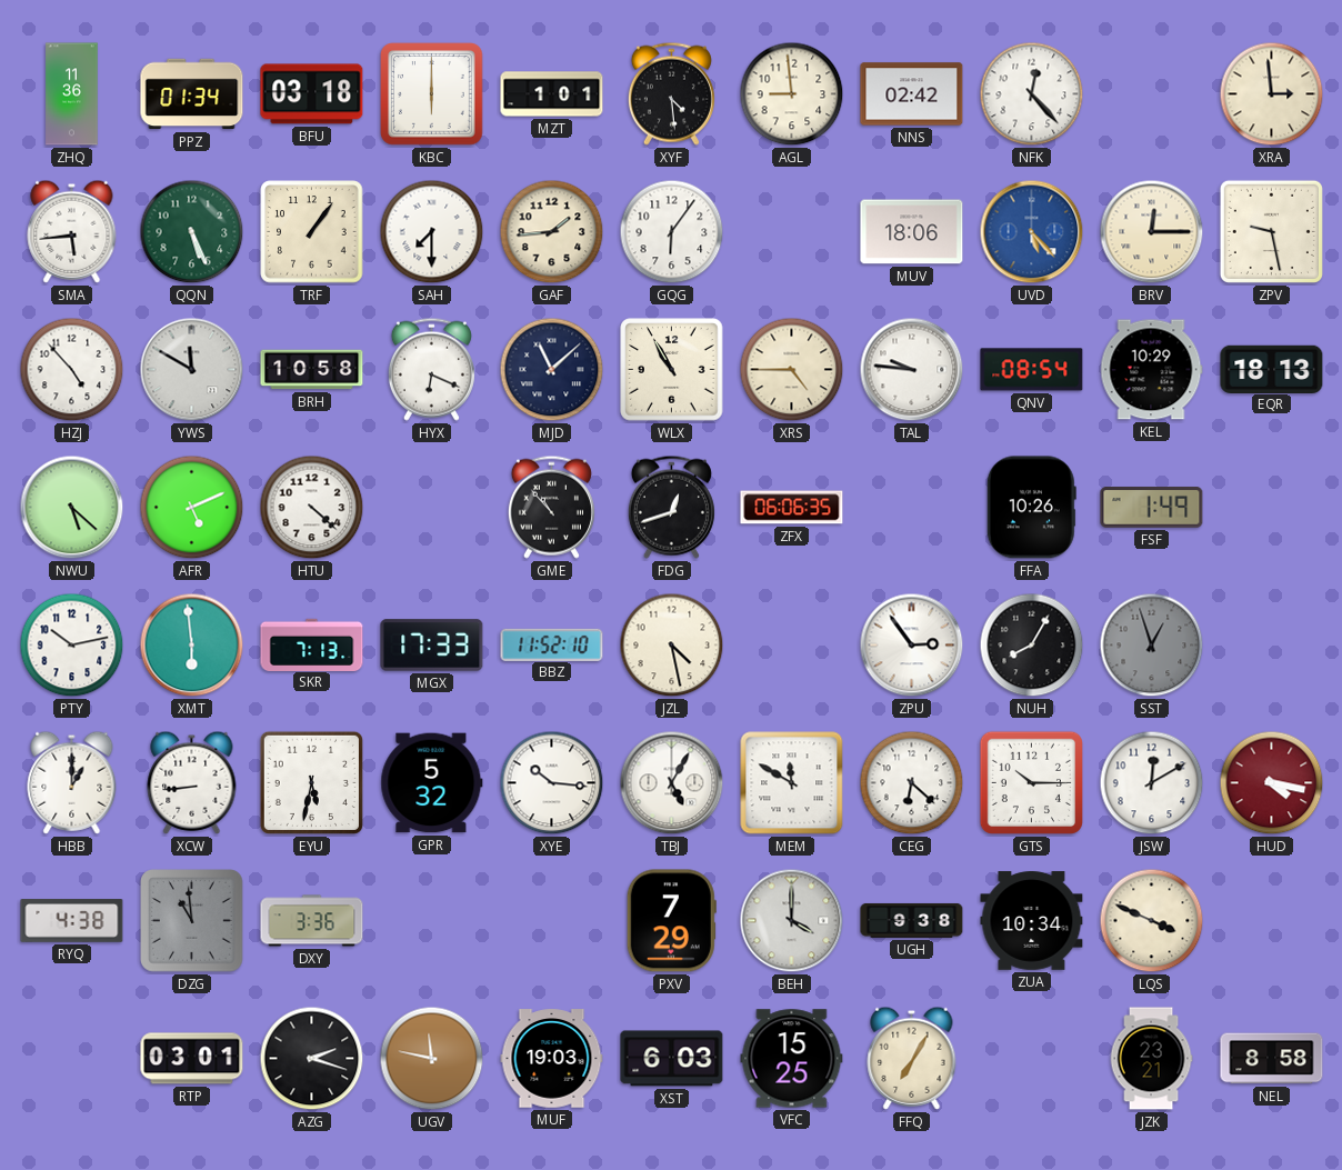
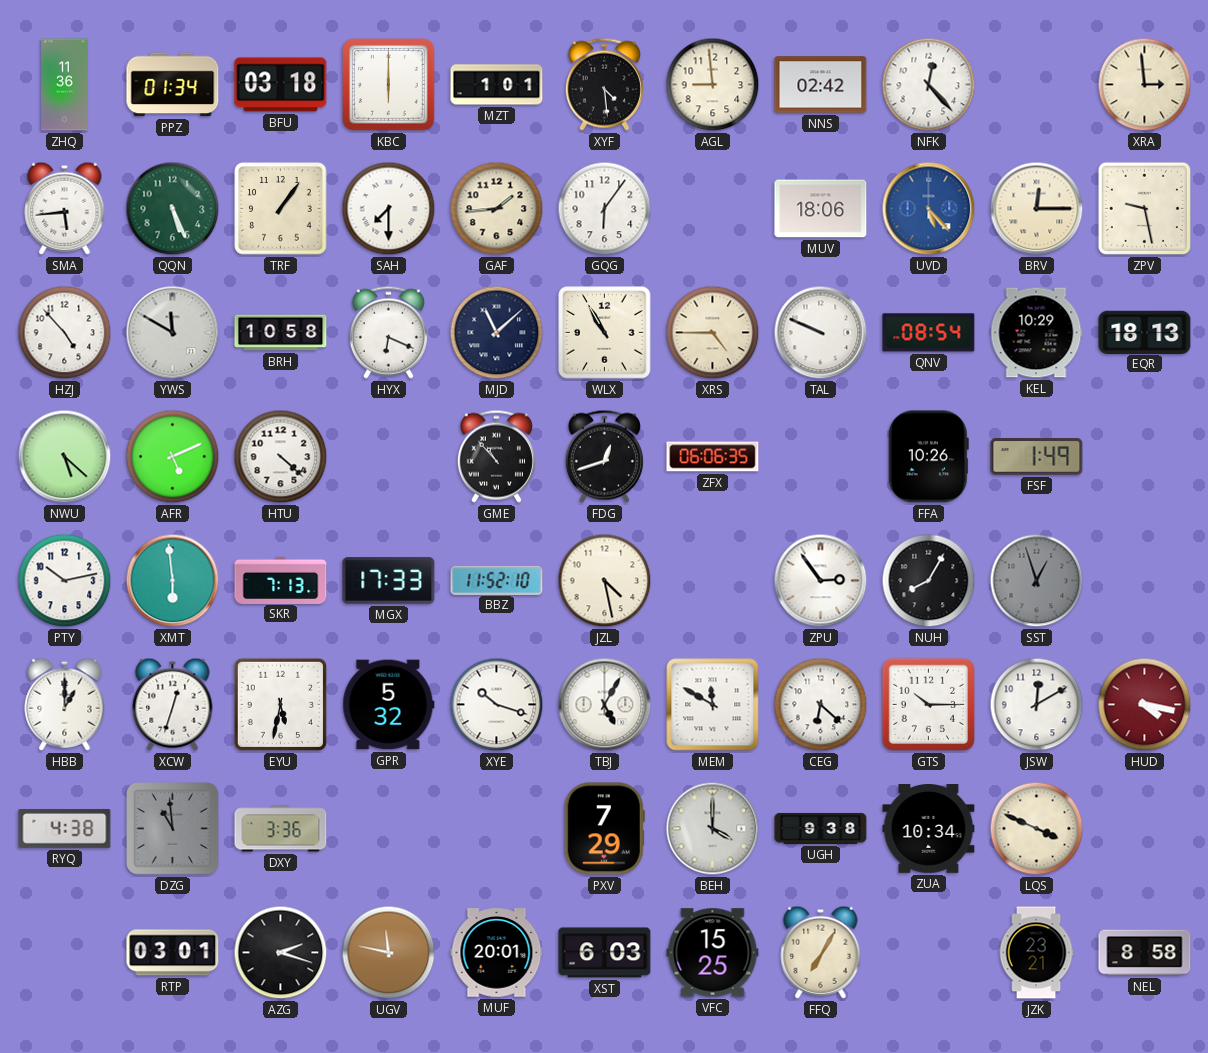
TAL: 9:46 -> 9:49 (821, 333)
XCW: 8:44 -> 12:33 (173, 704)
XYE: 10:16 -> 10:18 (497, 705)
MUF: 19:03 -> 20:01 (497, 953)
